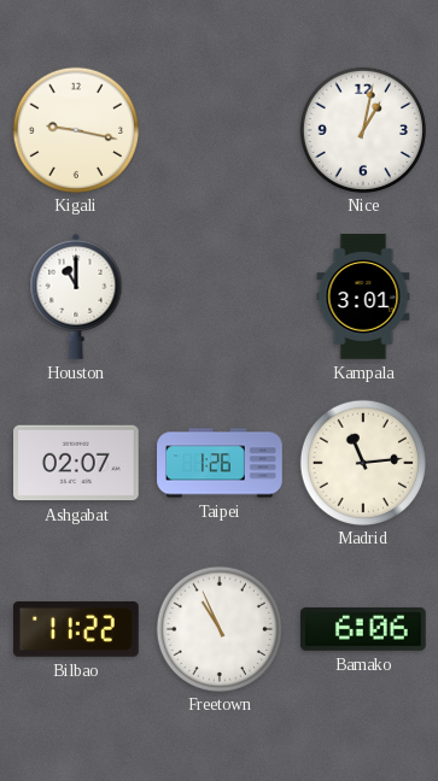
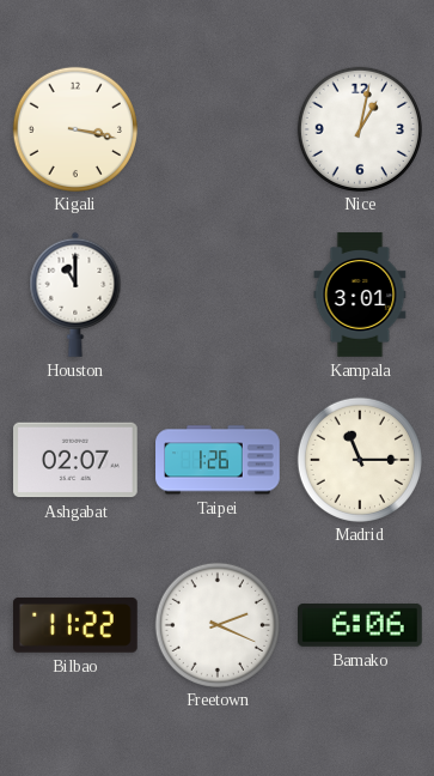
Kigali: 9:17 -> 3:17 (74, 128)
Madrid: 11:14 -> 11:15 (359, 459)
Freetown: 10:56 -> 2:19 (216, 624)
